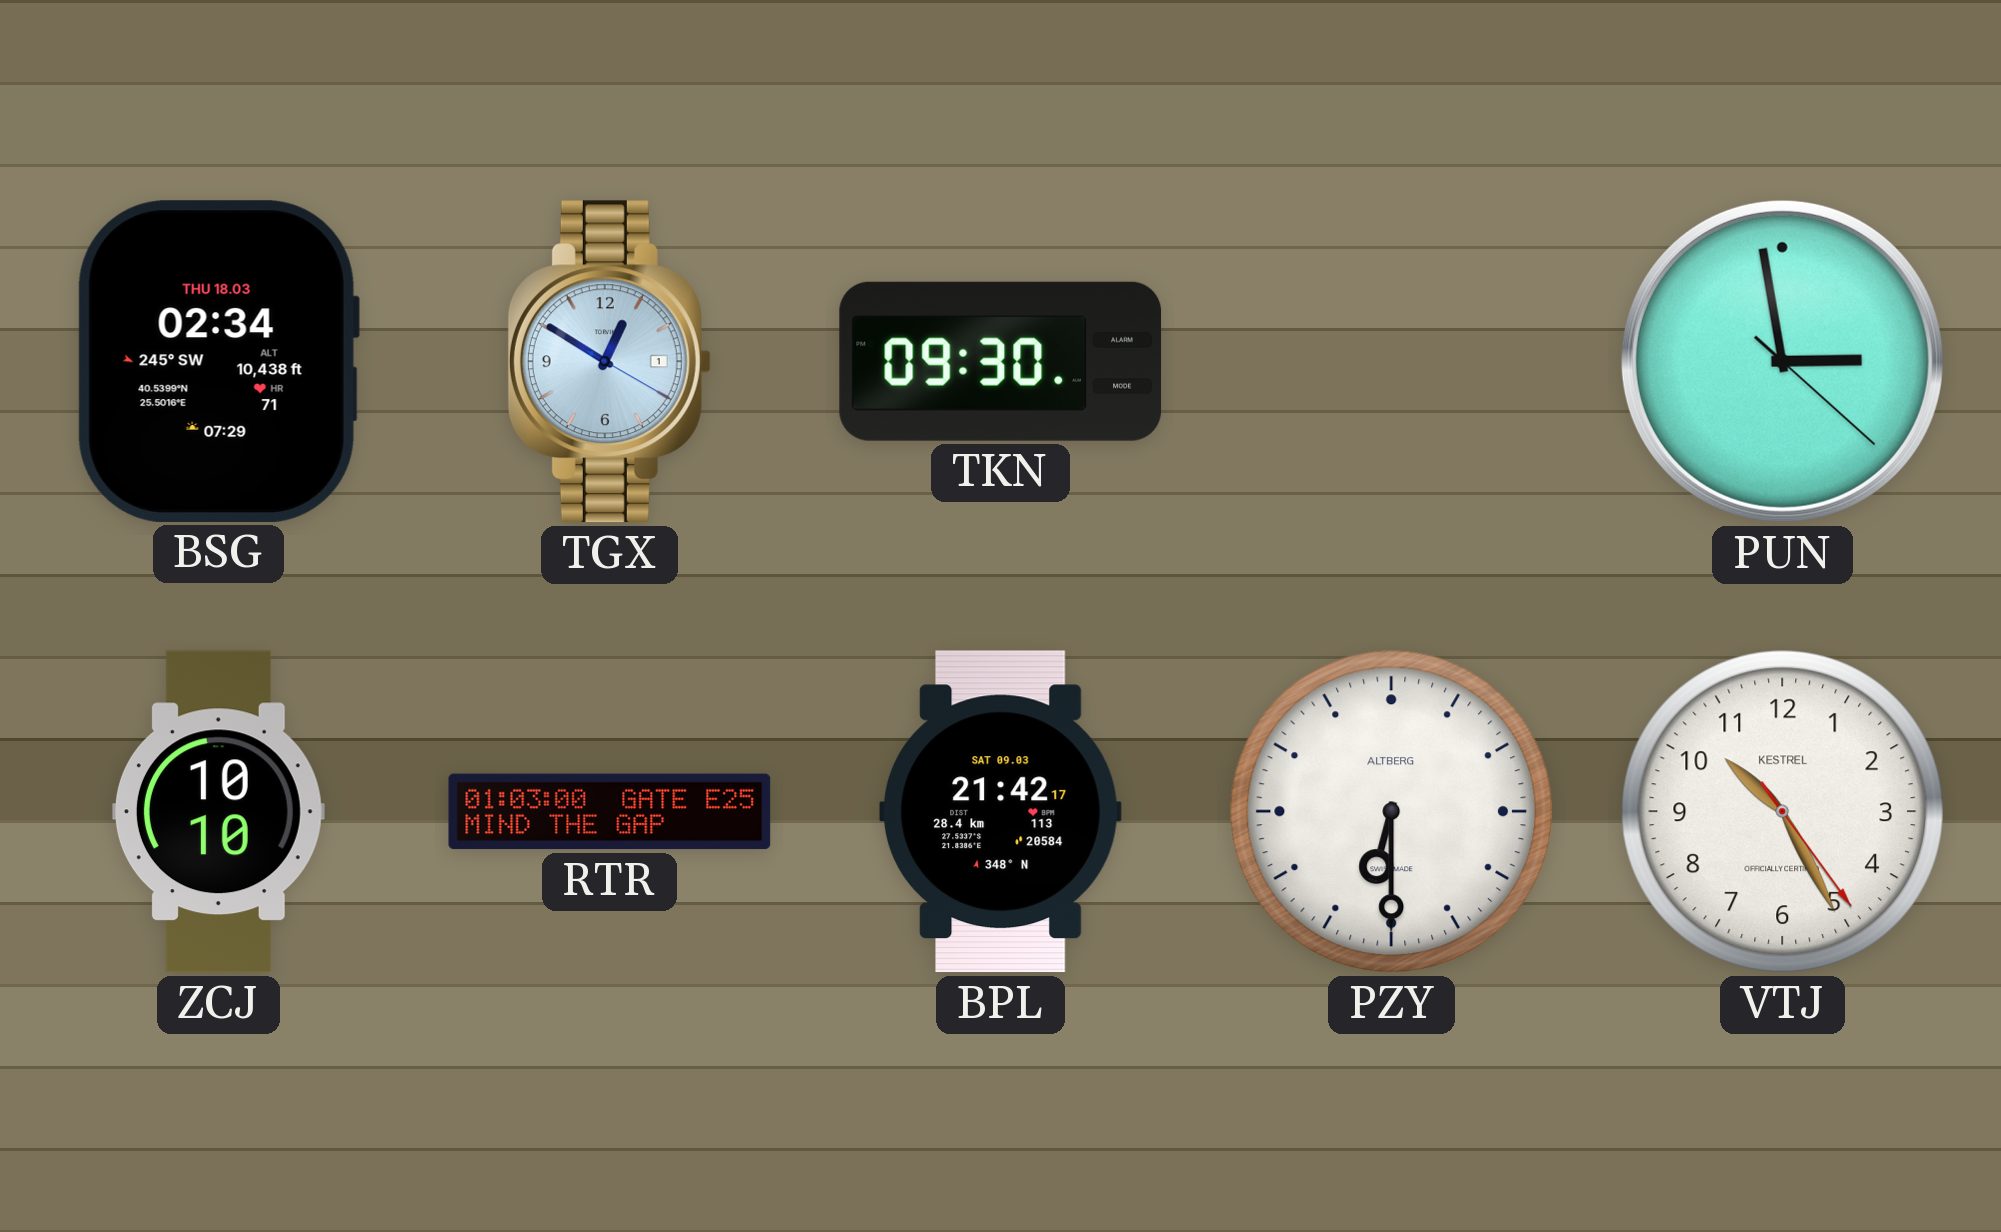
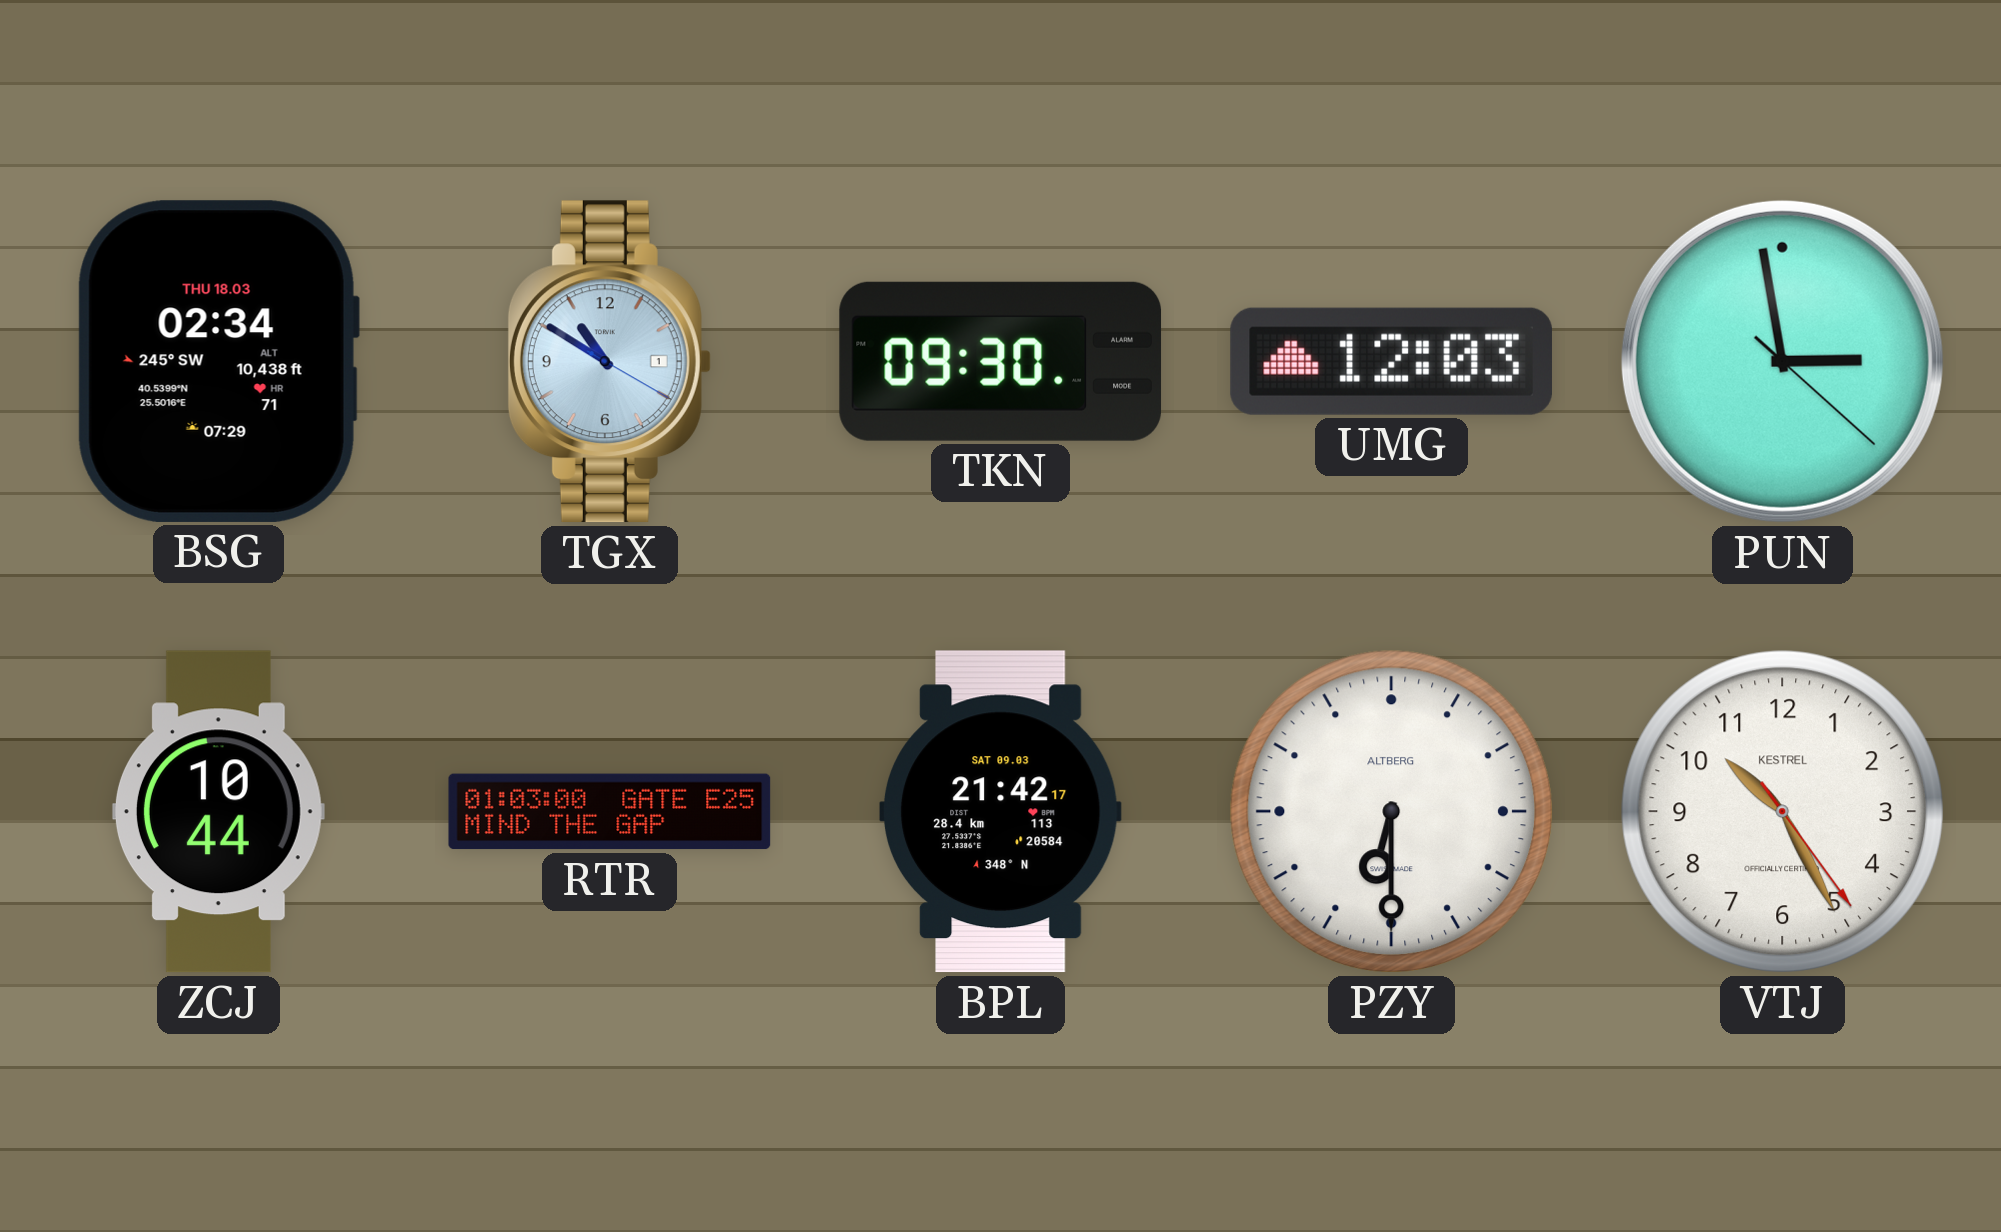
TGX: 12:50 -> 10:50 (609, 362)
UMG: none -> 12:03 (1391, 361)
ZCJ: 10:10 -> 10:44 (218, 812)
